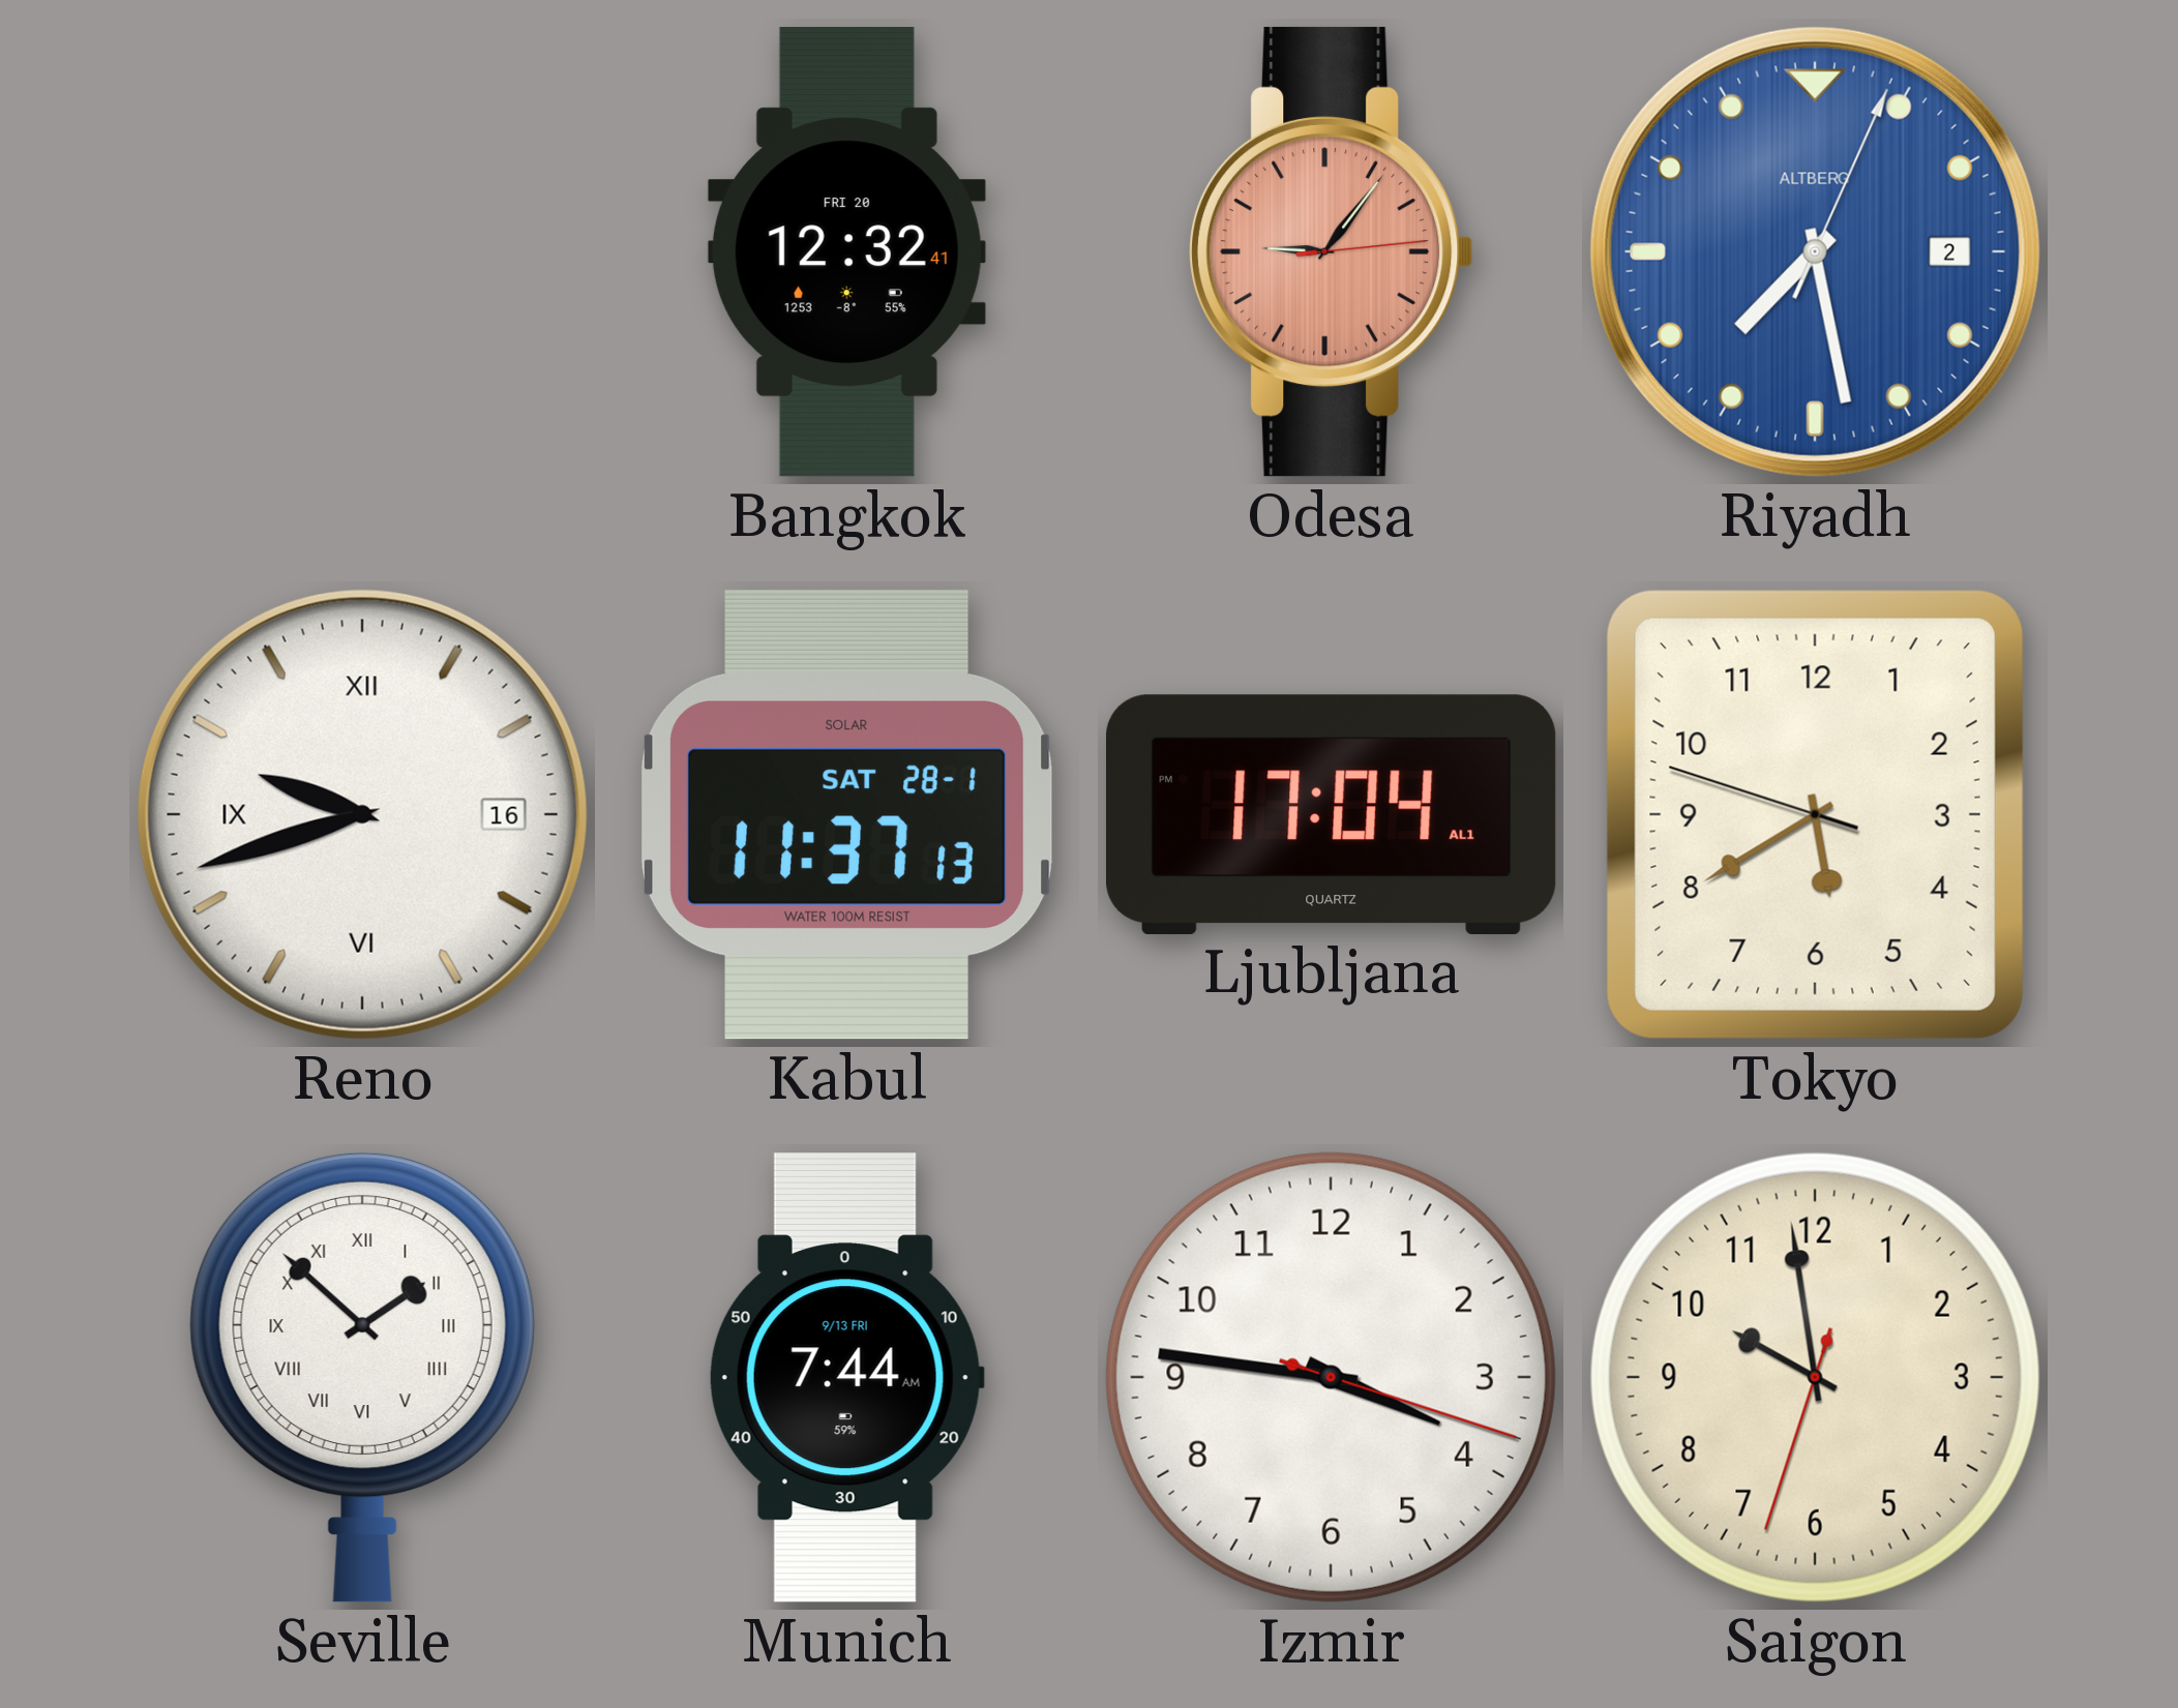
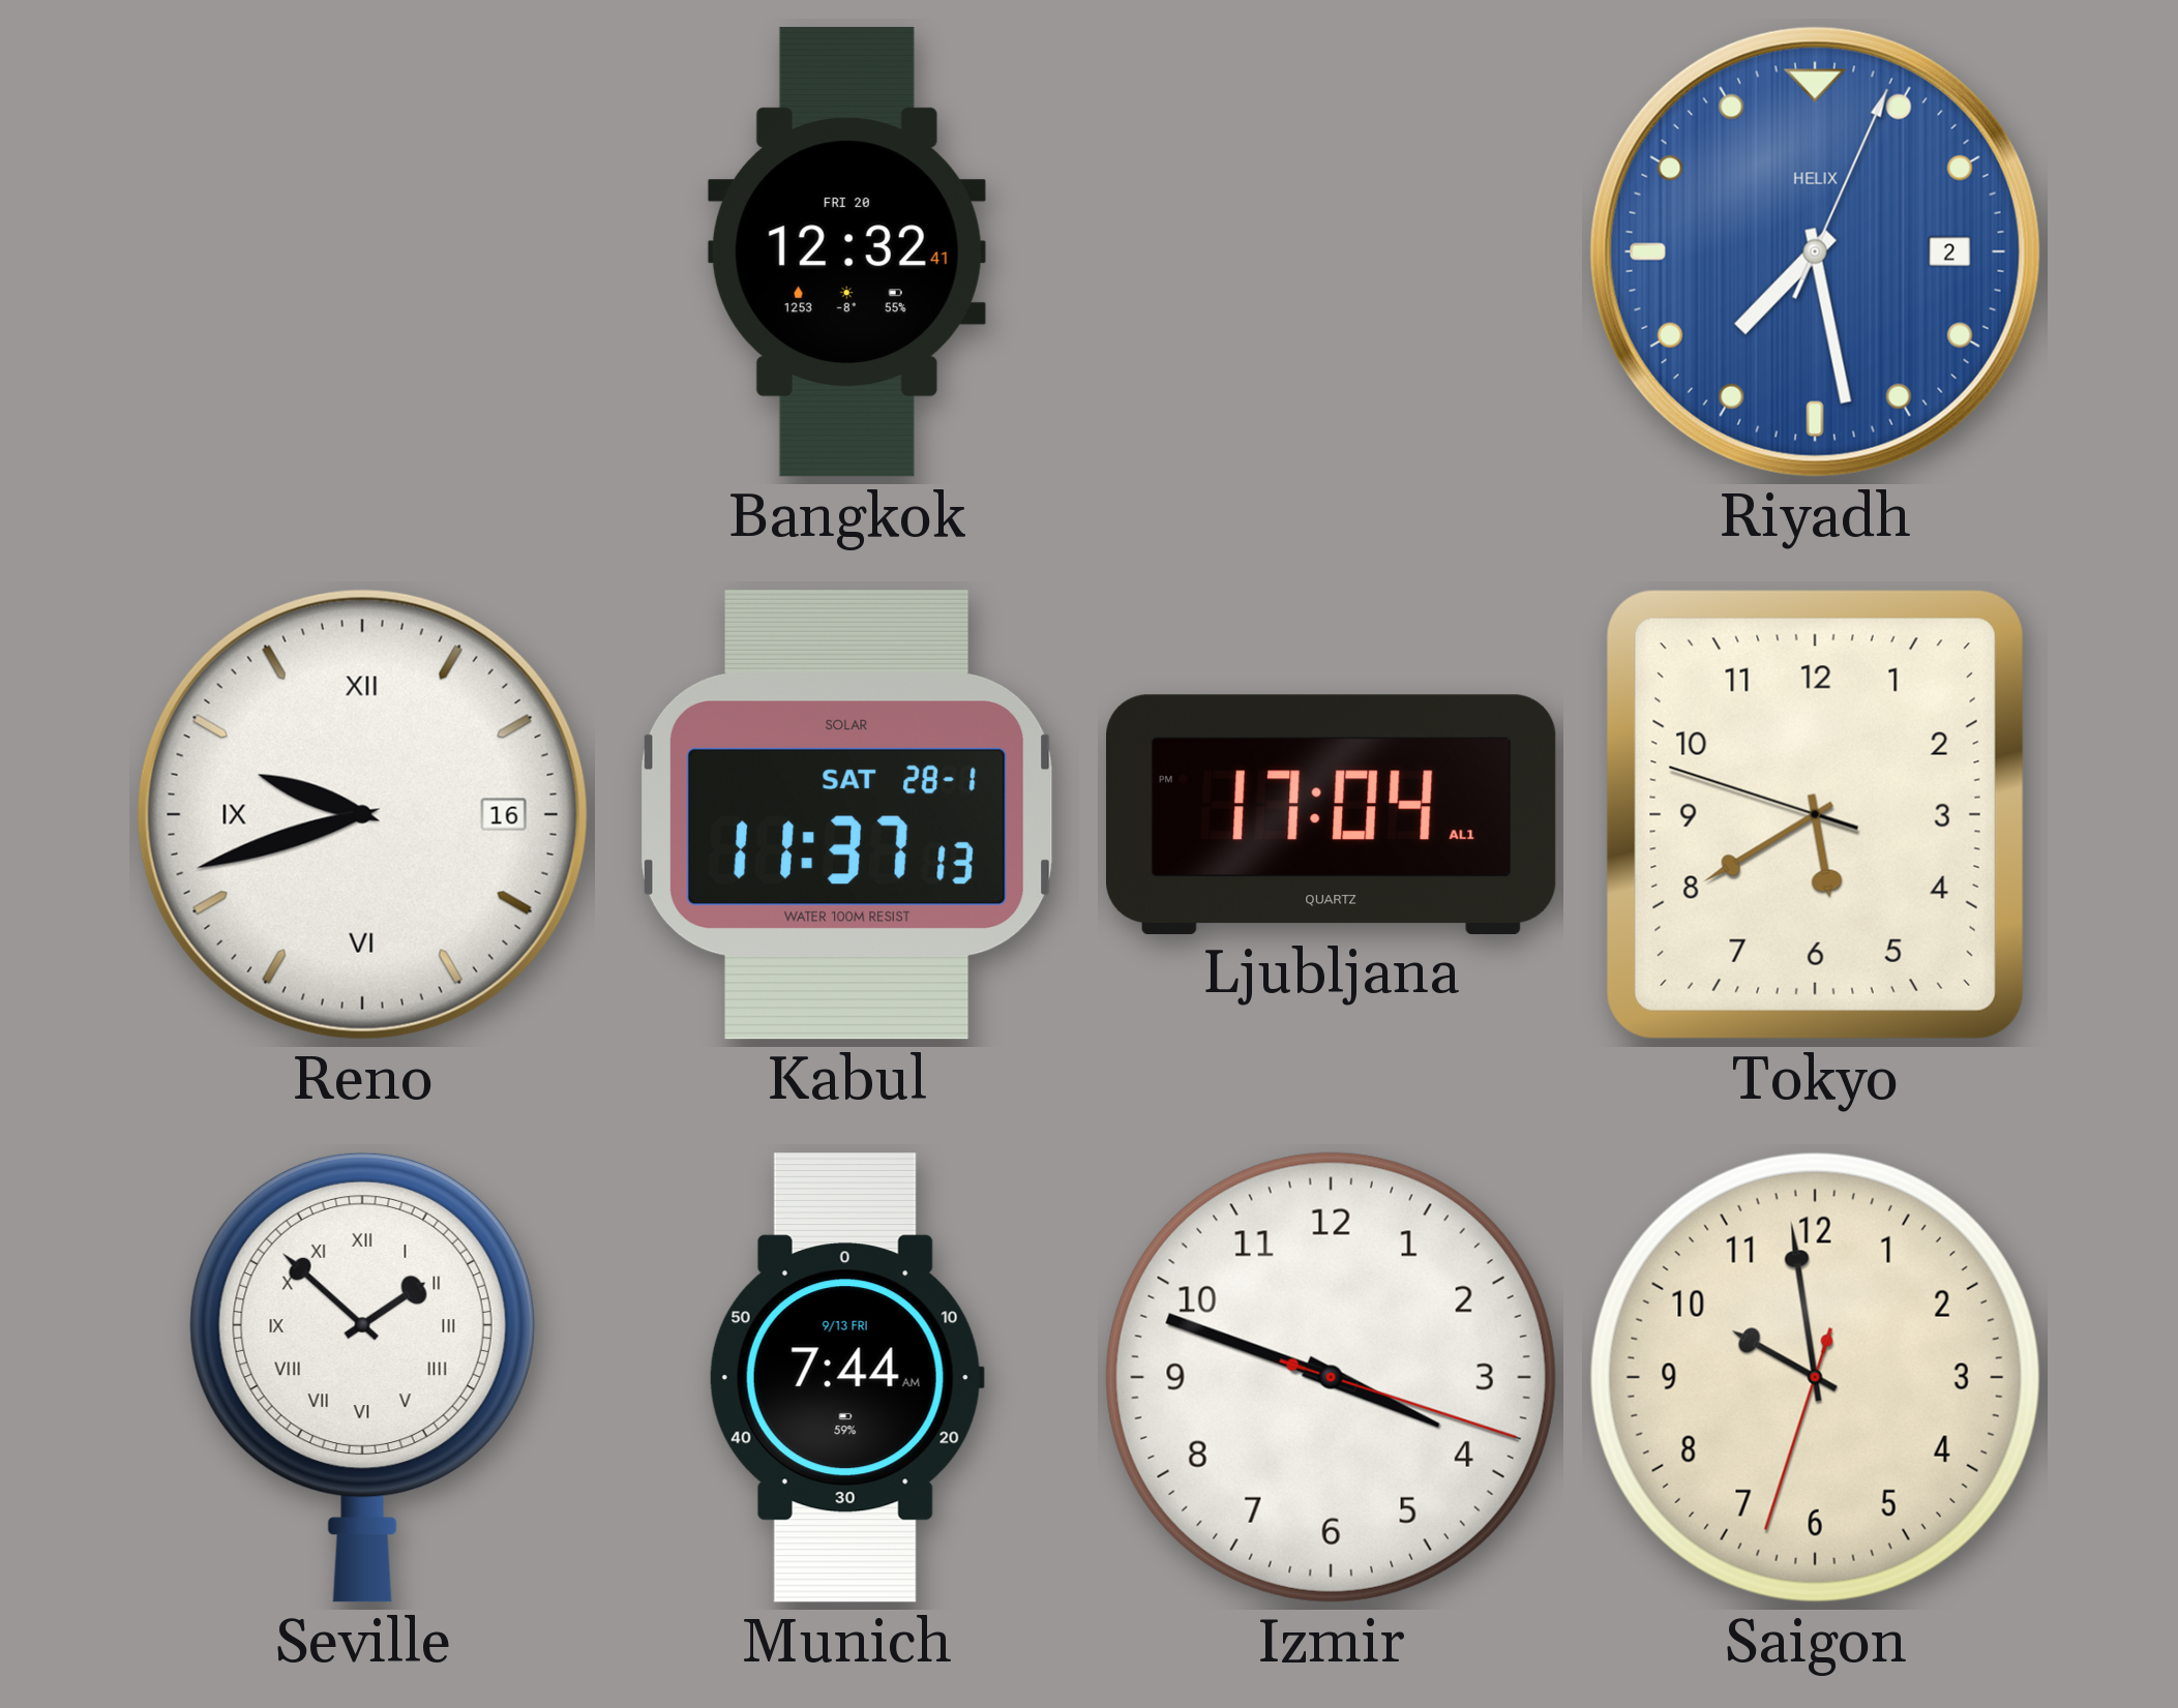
Odesa: 9:06 -> none (1332, 251)
Riyadh brand: ALTBERG -> HELIX (1815, 251)
Izmir: 3:46 -> 3:48 (1331, 1377)
